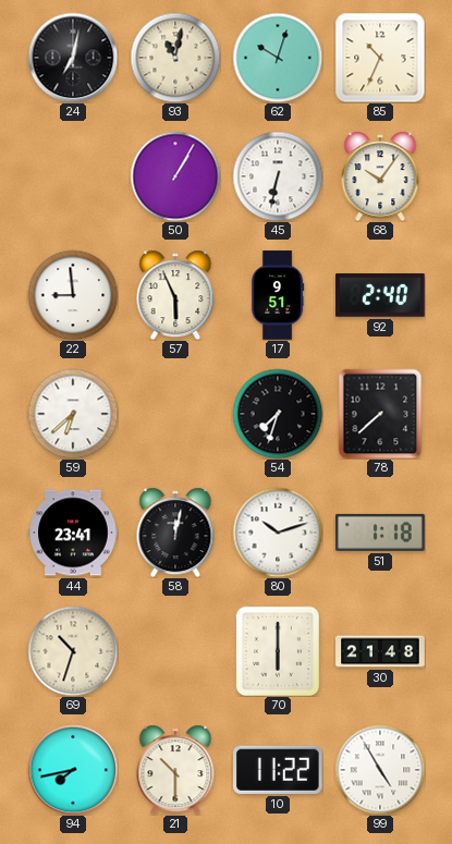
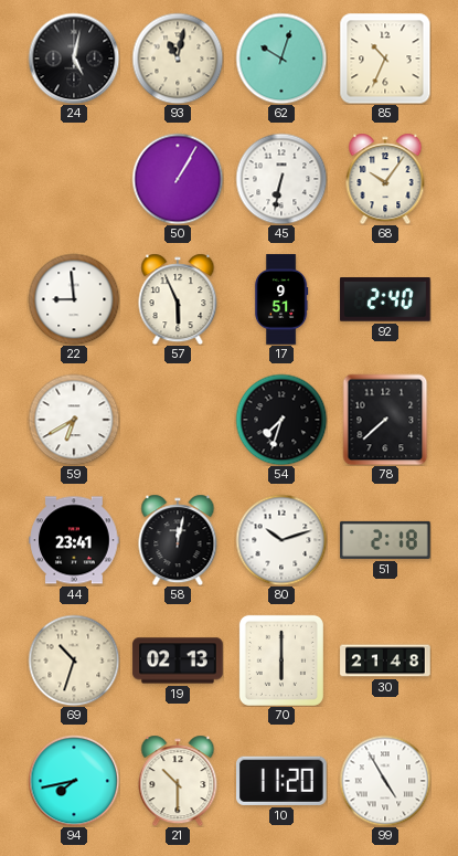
24: 7:02 -> 5:02 (74, 59)
59: 6:38 -> 6:40 (74, 420)
51: 1:18 -> 2:18 (385, 540)
19: none -> 02:13 (178, 661)
10: 11:22 -> 11:20 (283, 781)
